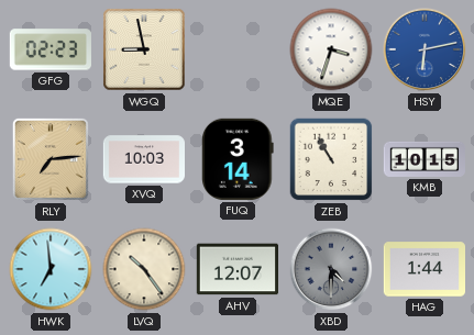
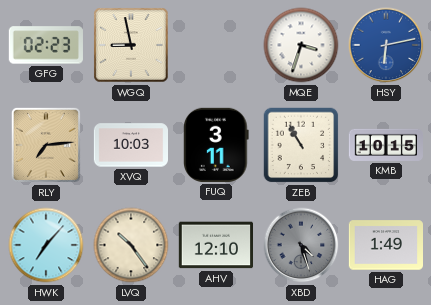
FUQ: 3:14 -> 3:11 (216, 145)
HWK: 6:59 -> 7:07 (46, 245)
AHV: 12:07 -> 12:10 (215, 245)
XBD: 4:30 -> 4:27 (301, 245)
HAG: 1:44 -> 1:49 (385, 245)
